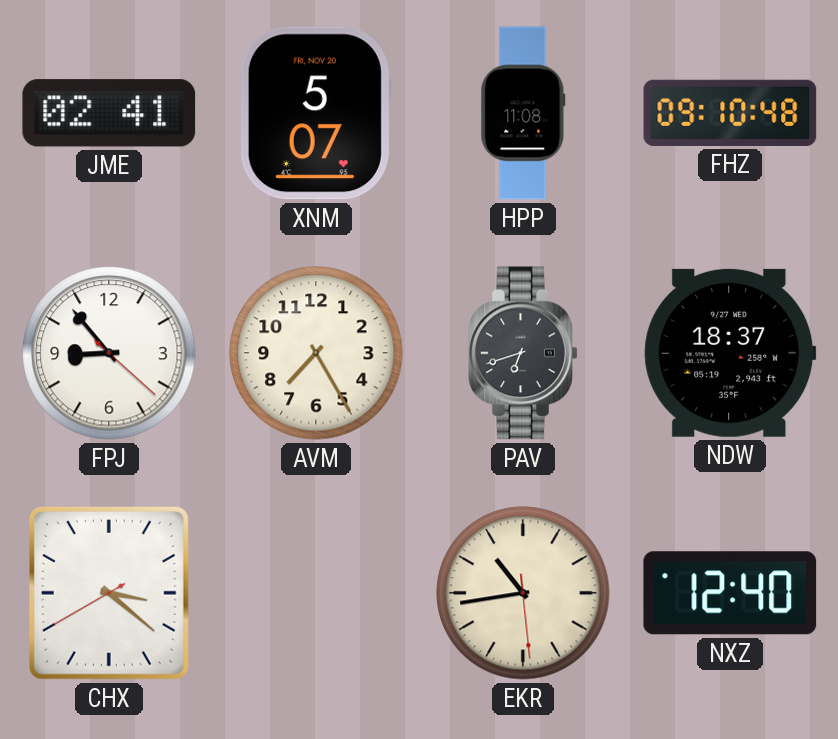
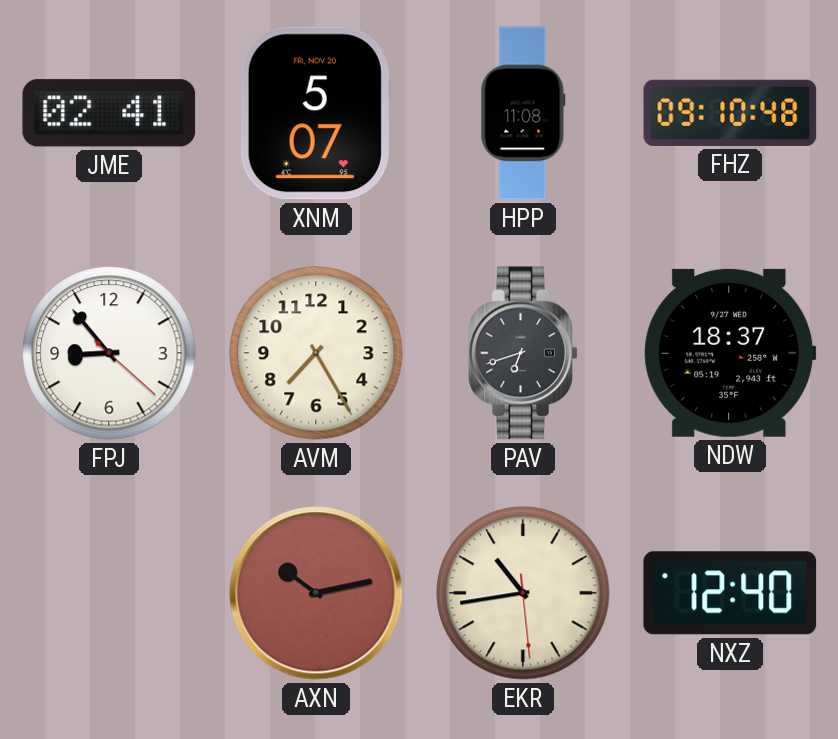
CHX: 3:21 -> none (109, 593)
AXN: none -> 10:13 (316, 593)
